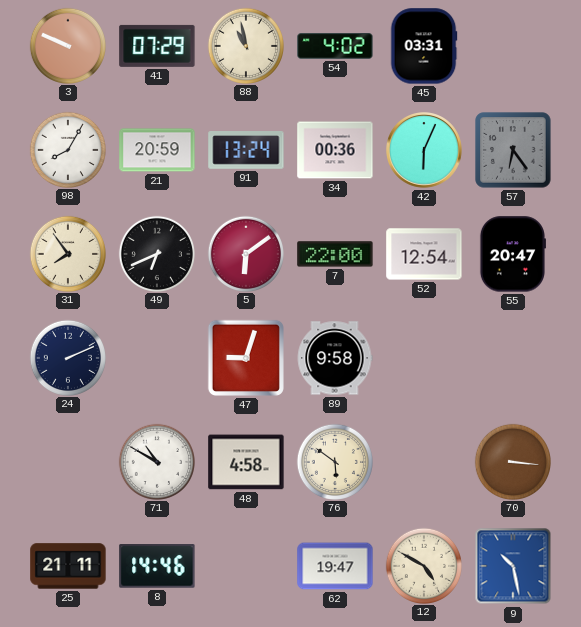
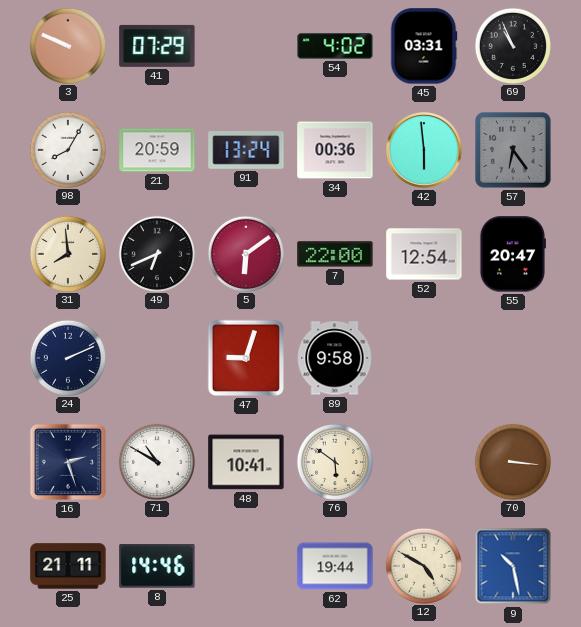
88: 10:58 -> none (245, 45)
69: none -> 10:56 (512, 45)
42: 6:04 -> 5:59 (425, 151)
31: 7:54 -> 7:59 (67, 253)
16: none -> 2:27 (68, 462)
48: 4:58 -> 10:41 (246, 462)
62: 19:47 -> 19:44 (335, 566)
